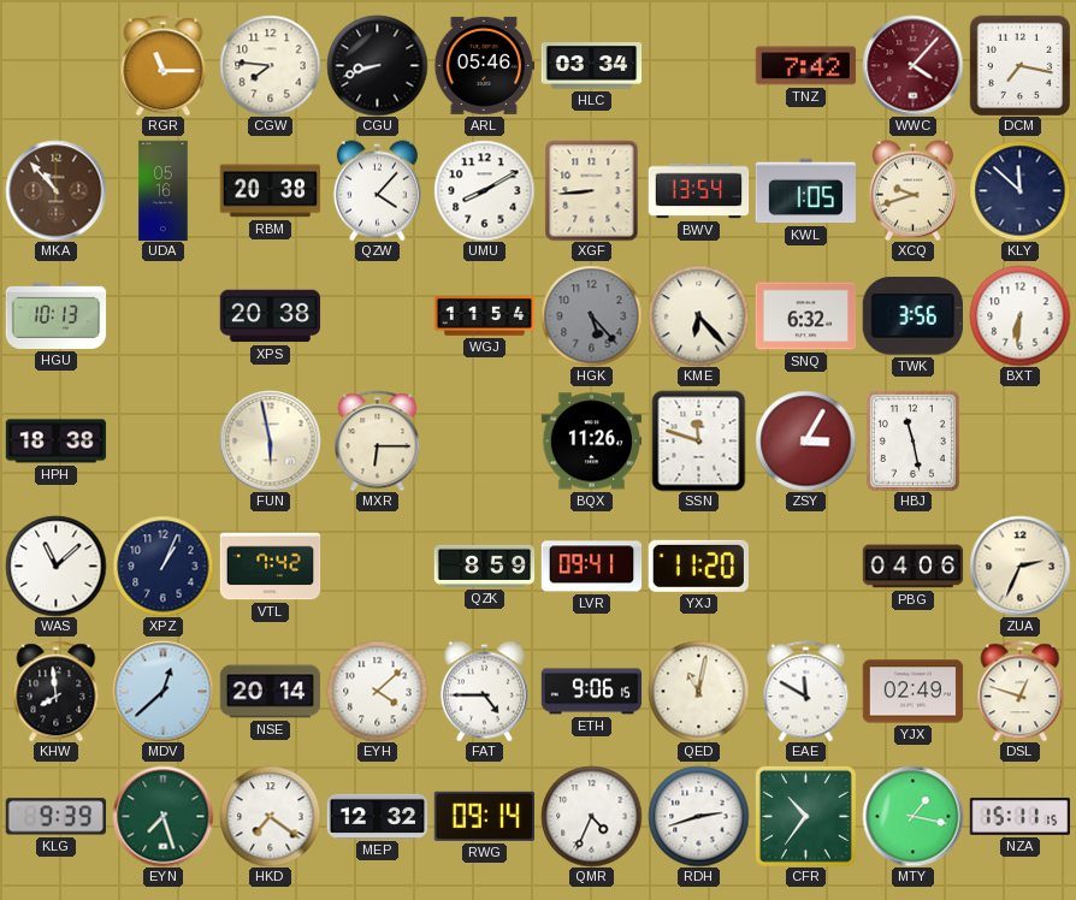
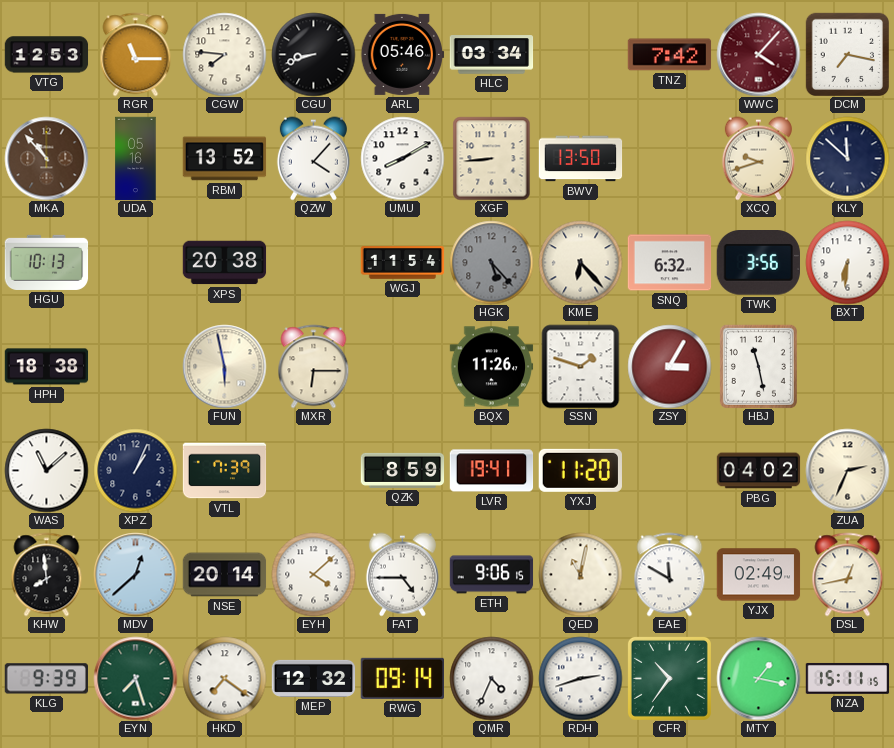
VTG: none -> 12:53 (46, 55)
RBM: 20:38 -> 13:52 (224, 159)
BWV: 13:54 -> 13:50 (580, 159)
KWL: 1:05 -> none (805, 191)
SSN: 11:48 -> 1:48 (581, 366)
VTL: 7:42 -> 7:39 (224, 471)
LVR: 09:41 -> 19:41 (491, 471)
PBG: 04:06 -> 04:02 (758, 471)
DSL: 12:48 -> 12:43 (848, 574)
